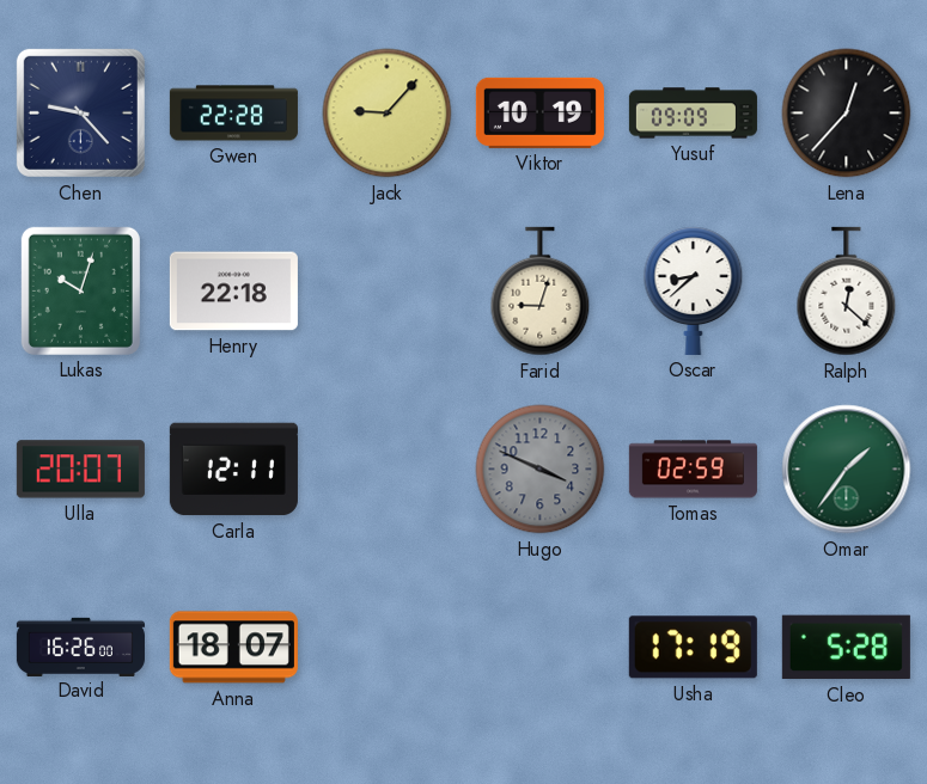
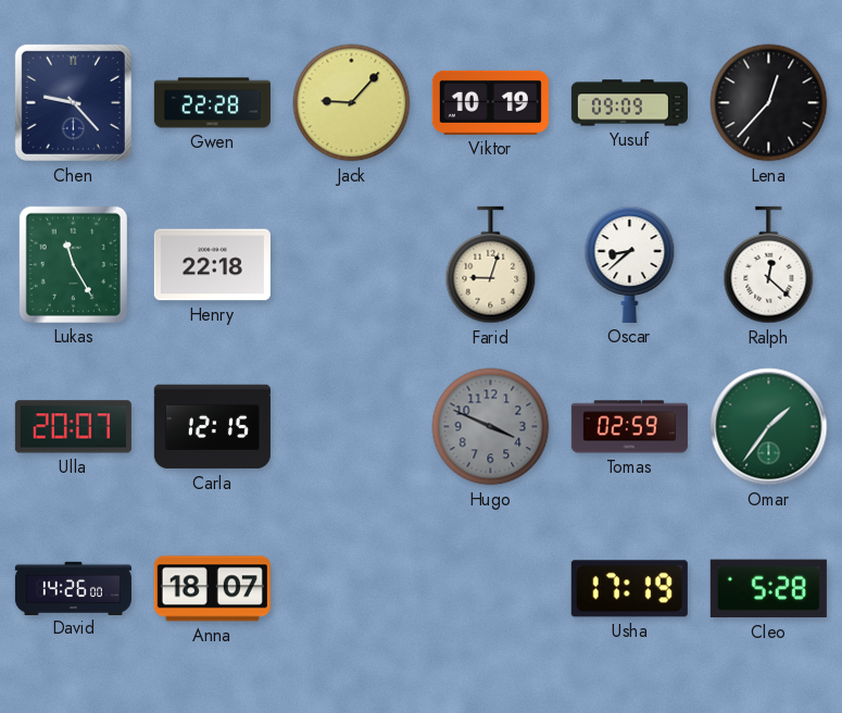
Lukas: 10:03 -> 11:25 (73, 264)
Carla: 12:11 -> 12:15 (212, 427)
David: 16:26 -> 14:26 (73, 588)
